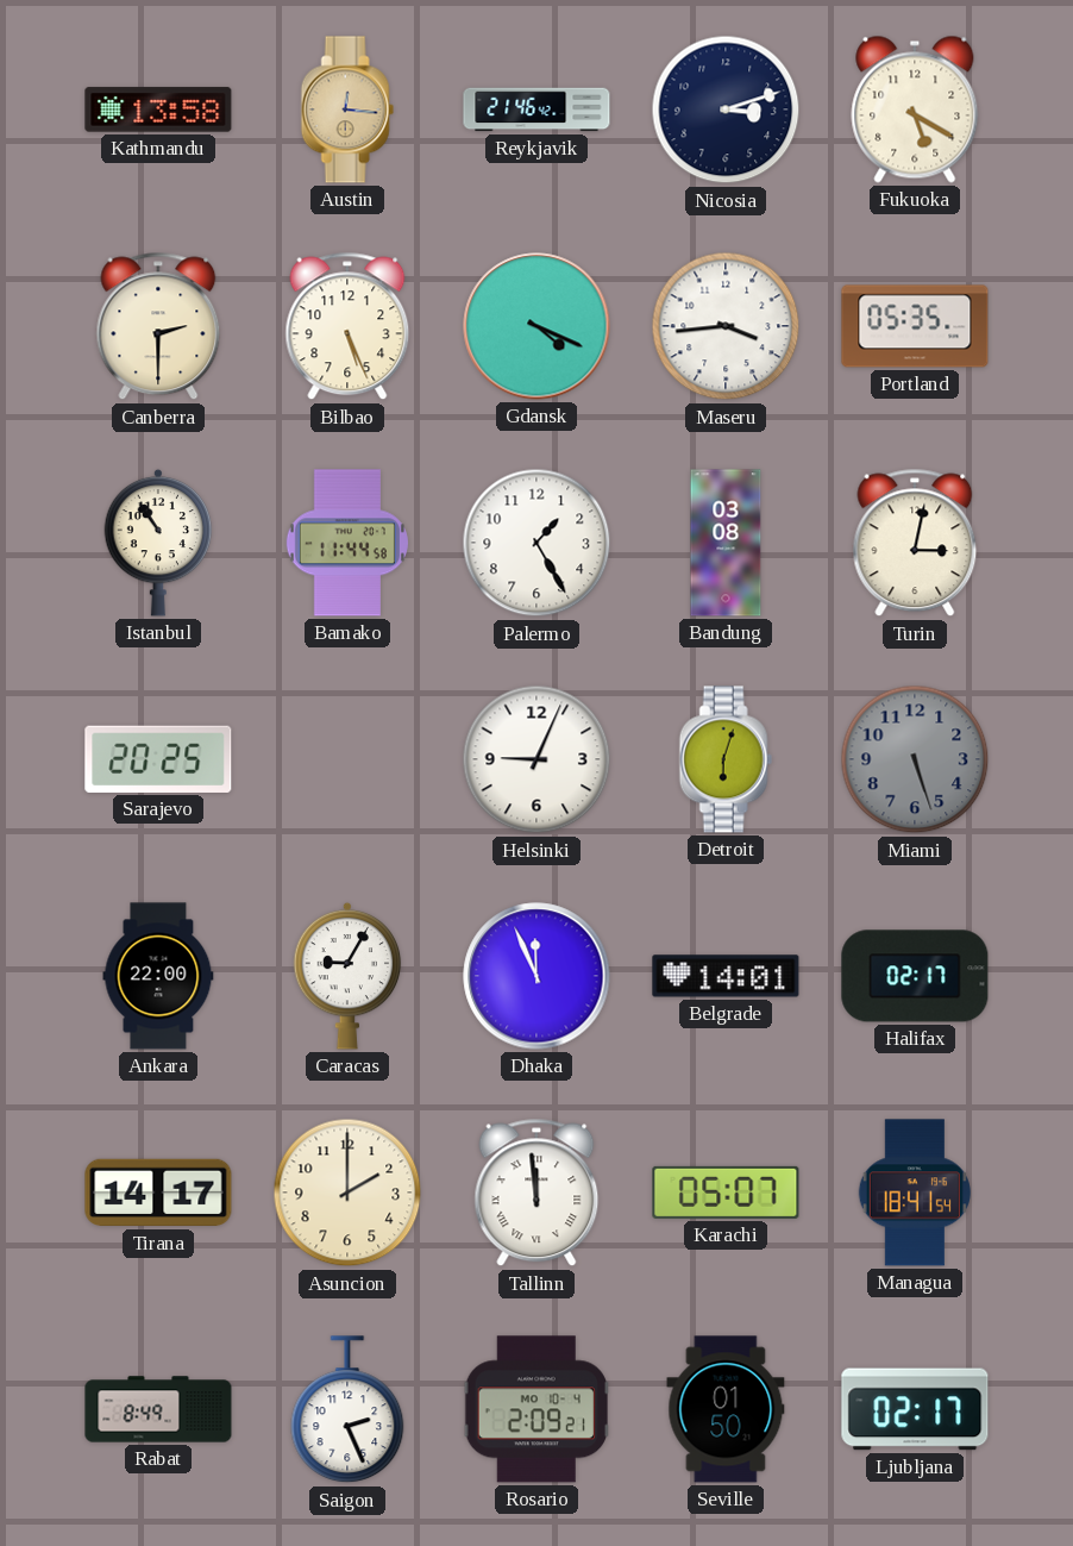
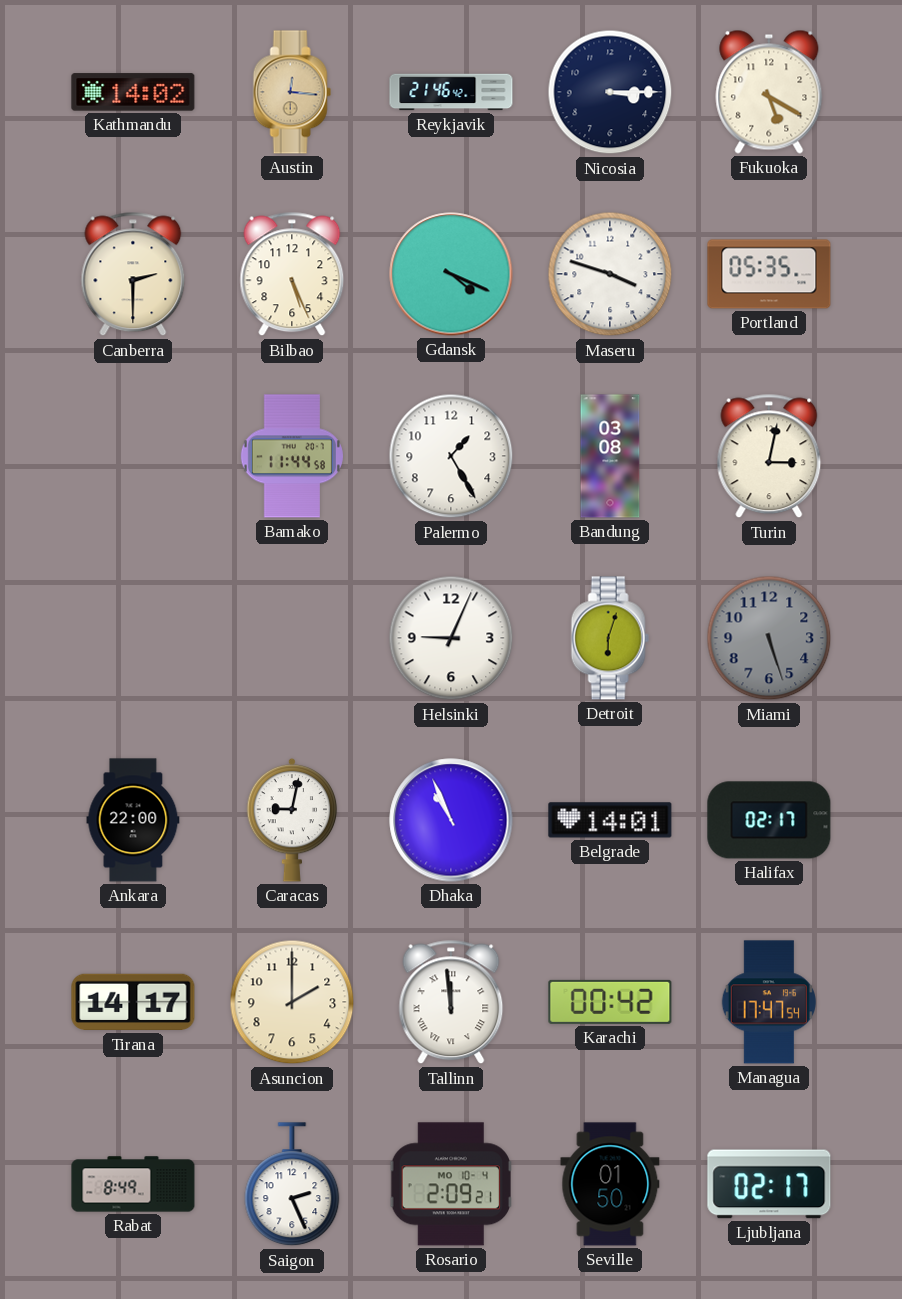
Kathmandu: 13:58 -> 14:02 (133, 92)
Nicosia: 3:12 -> 3:15 (610, 92)
Maseru: 3:44 -> 3:48 (610, 274)
Istanbul: 10:54 -> none (158, 543)
Sarajevo: 20:25 -> none (158, 759)
Caracas: 9:05 -> 9:02 (292, 820)
Dhaka: 11:56 -> 10:56 (451, 820)
Karachi: 05:07 -> 00:42 (610, 1002)
Managua: 18:41 -> 17:47 (769, 1002)
